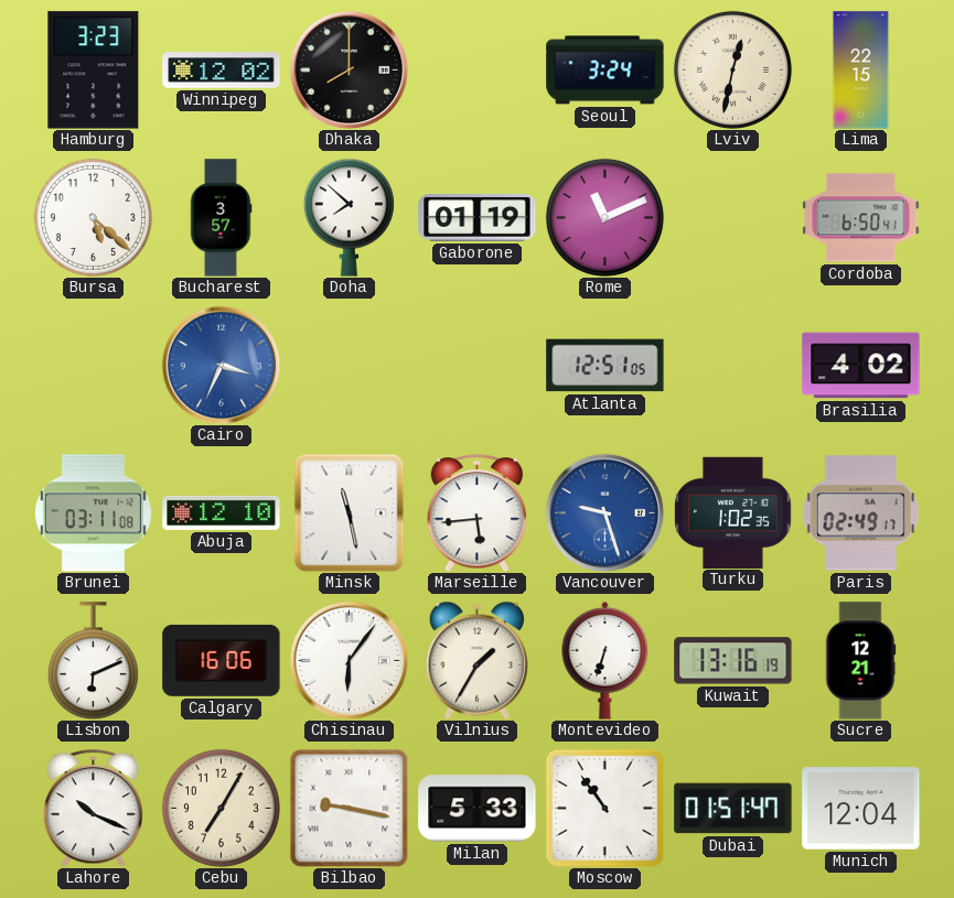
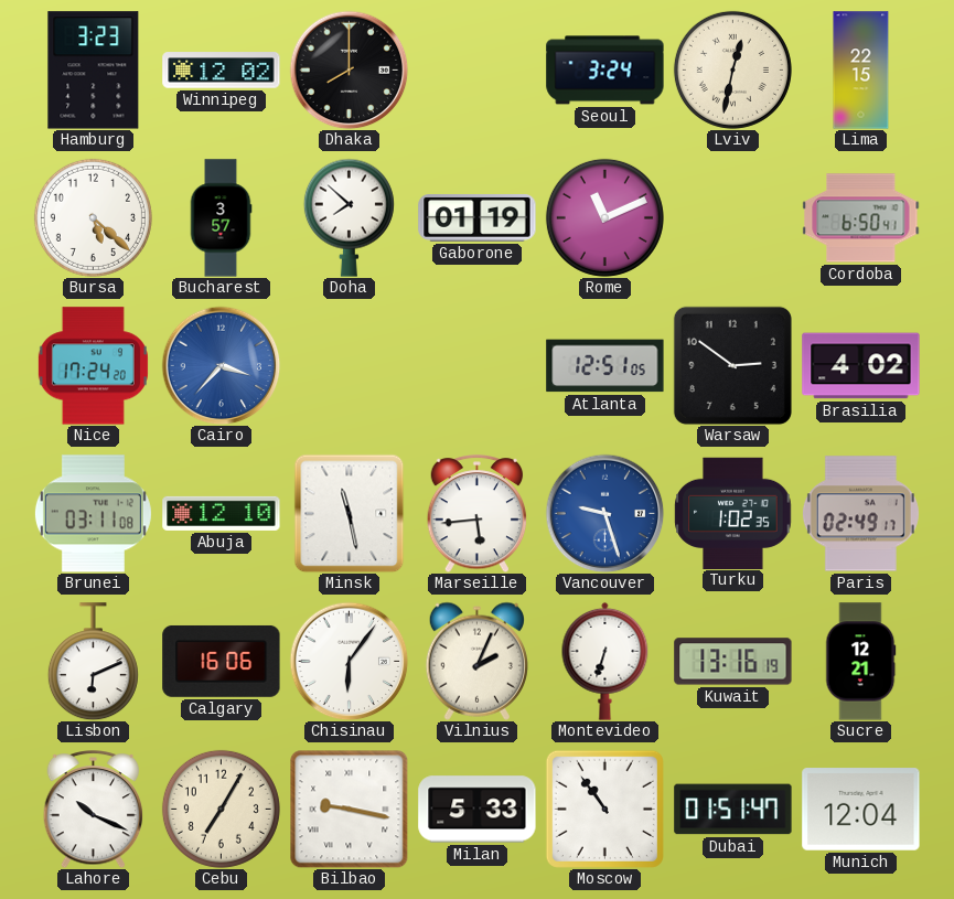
Nice: none -> 17:24 (93, 366)
Cairo: 3:34 -> 3:37 (221, 365)
Warsaw: none -> 2:51 (732, 365)
Vilnius: 1:35 -> 2:04 (476, 661)
